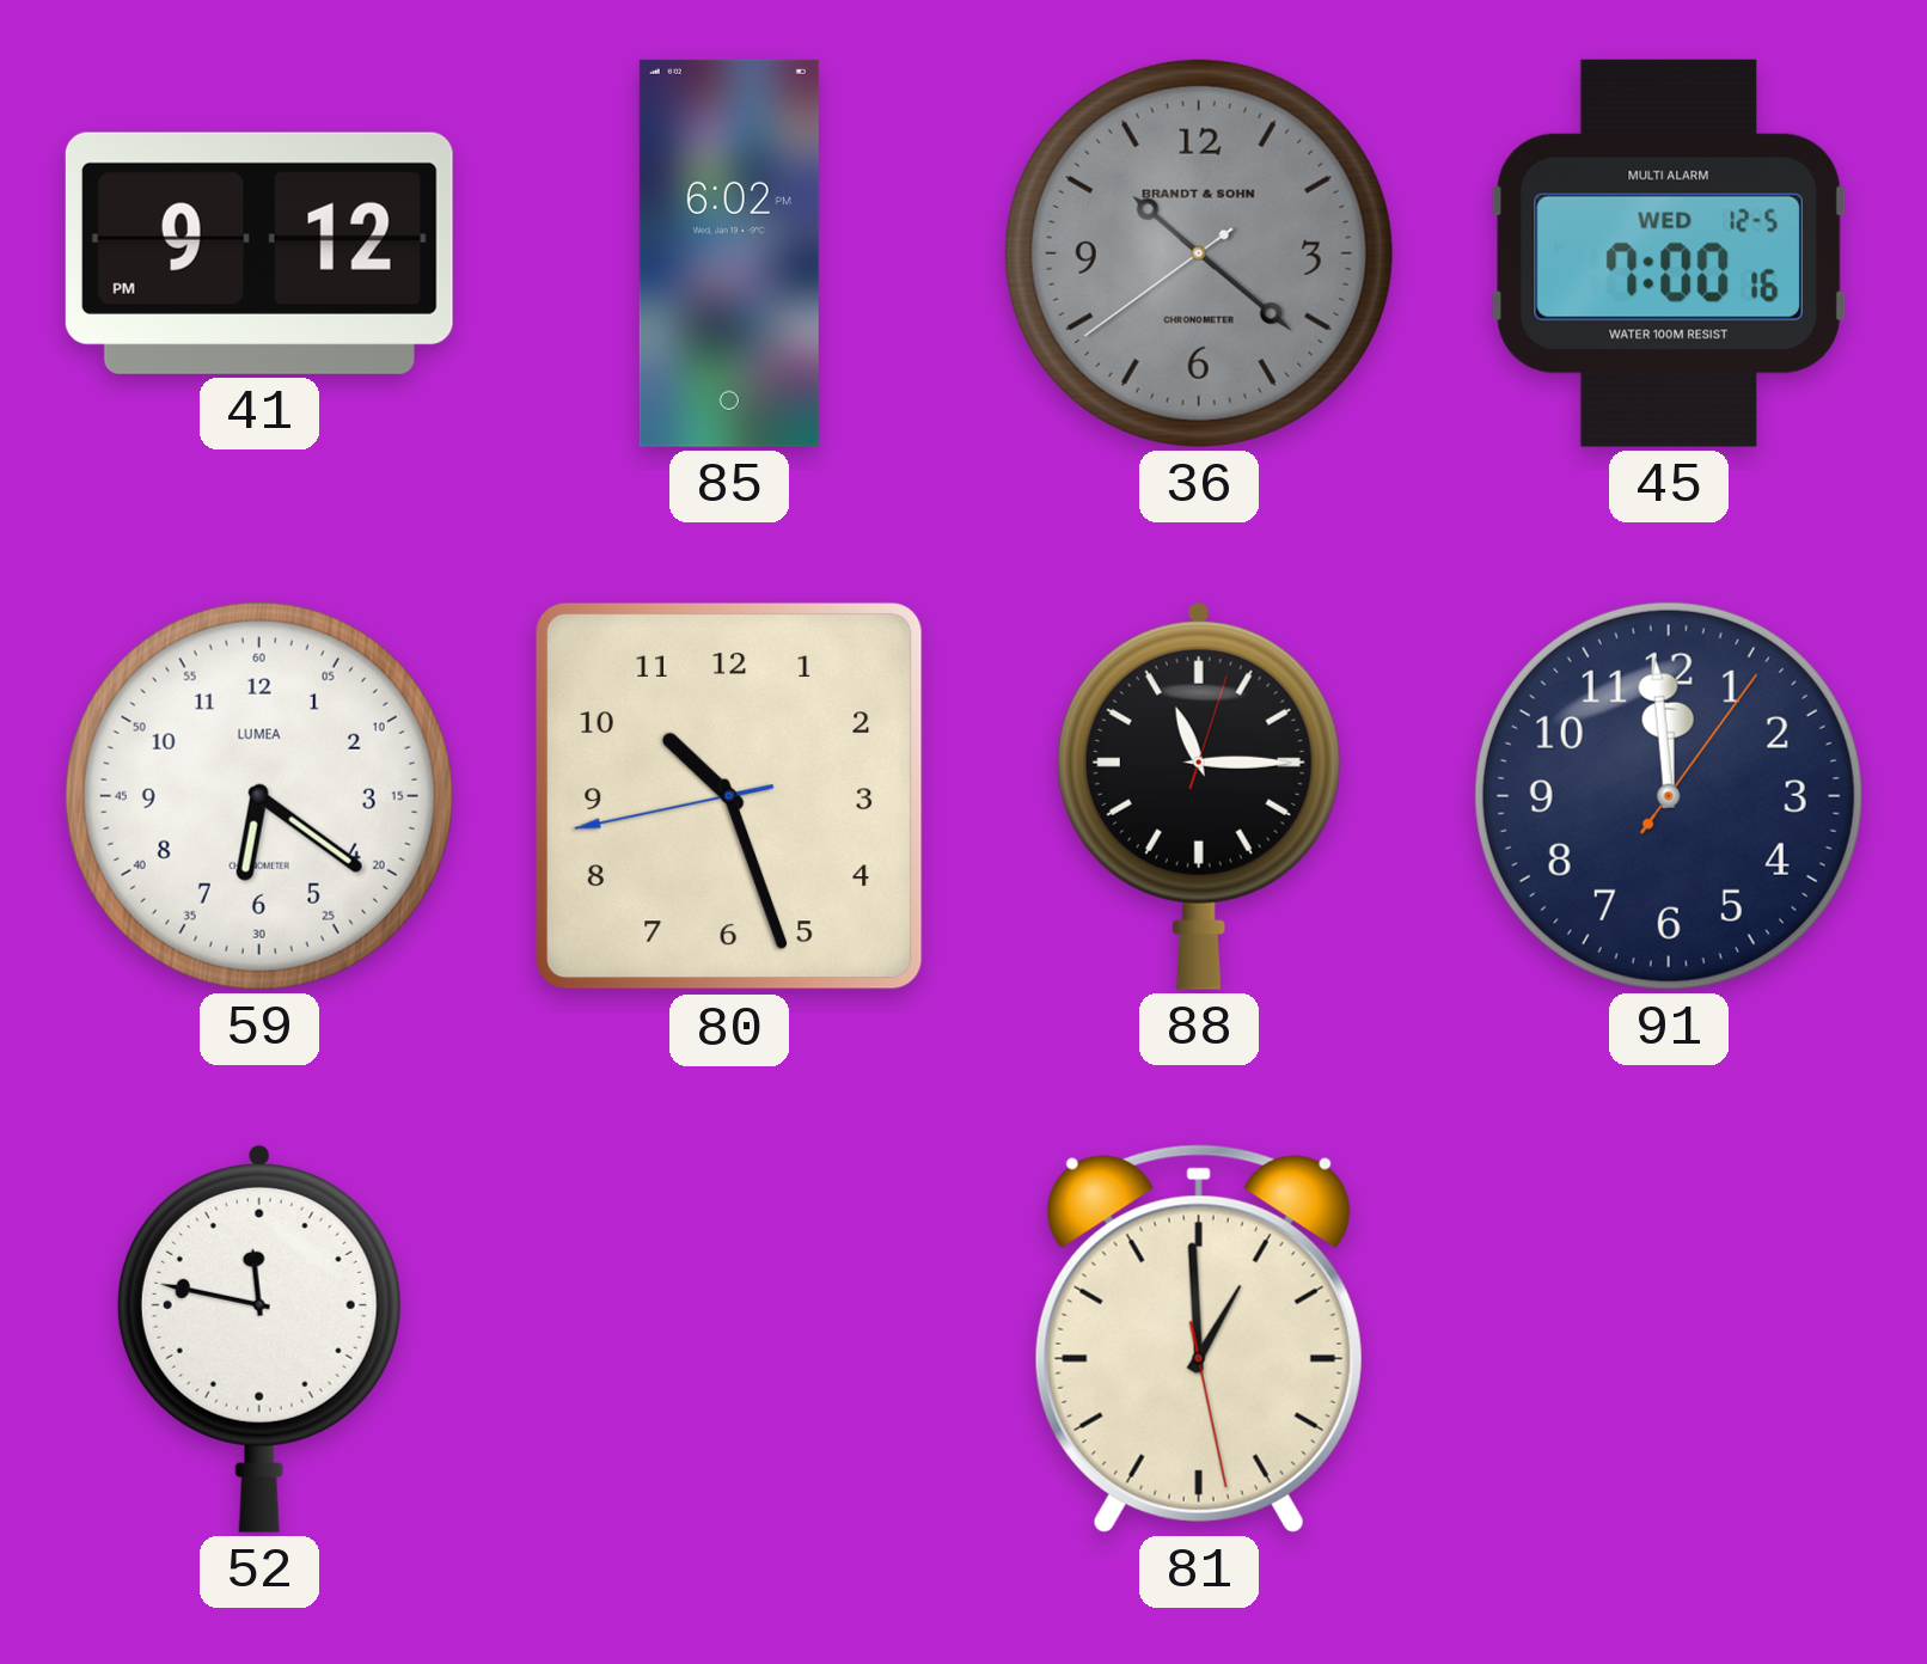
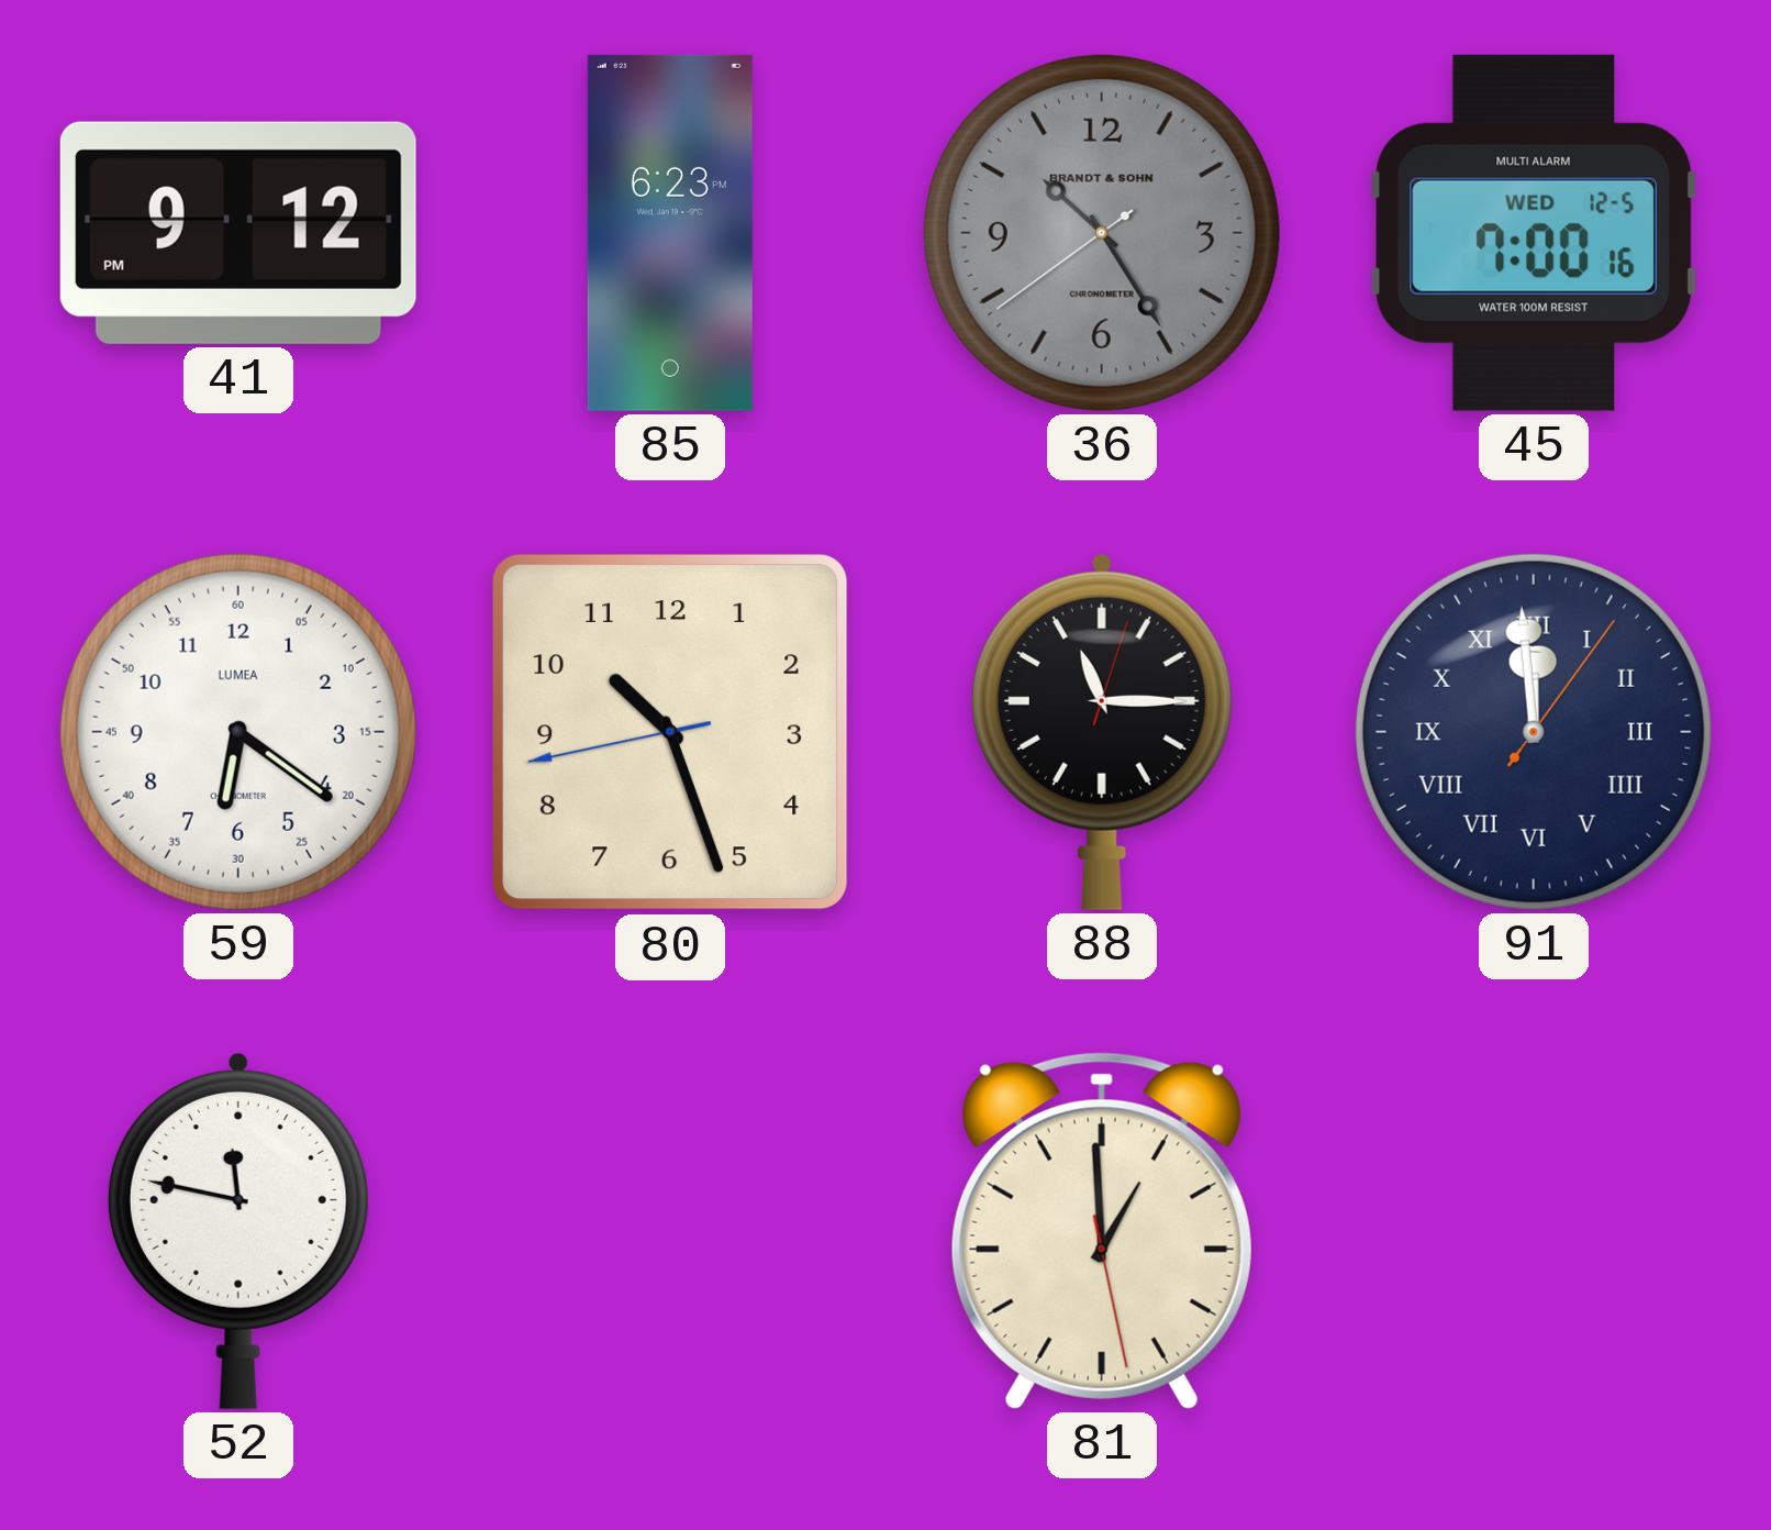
85: 6:02 -> 6:23 (670, 233)
36: 10:21 -> 10:24 (1102, 233)
91 numerals: Arabic -> Roman (1534, 732)
